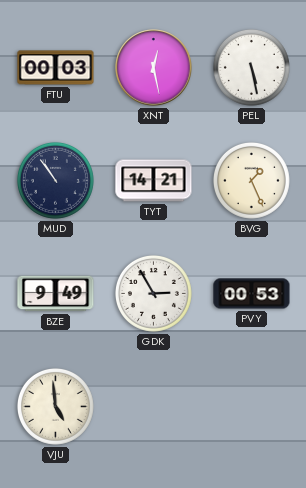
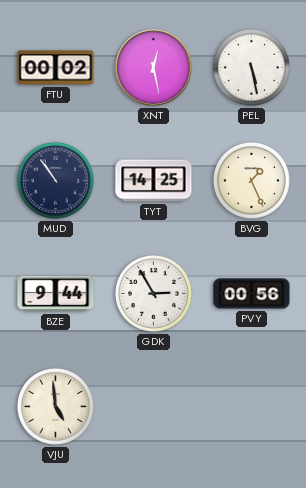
FTU: 00:03 -> 00:02 (56, 68)
TYT: 14:21 -> 14:25 (154, 181)
BZE: 9:49 -> 9:44 (56, 294)
PVY: 00:53 -> 00:56 (252, 294)
